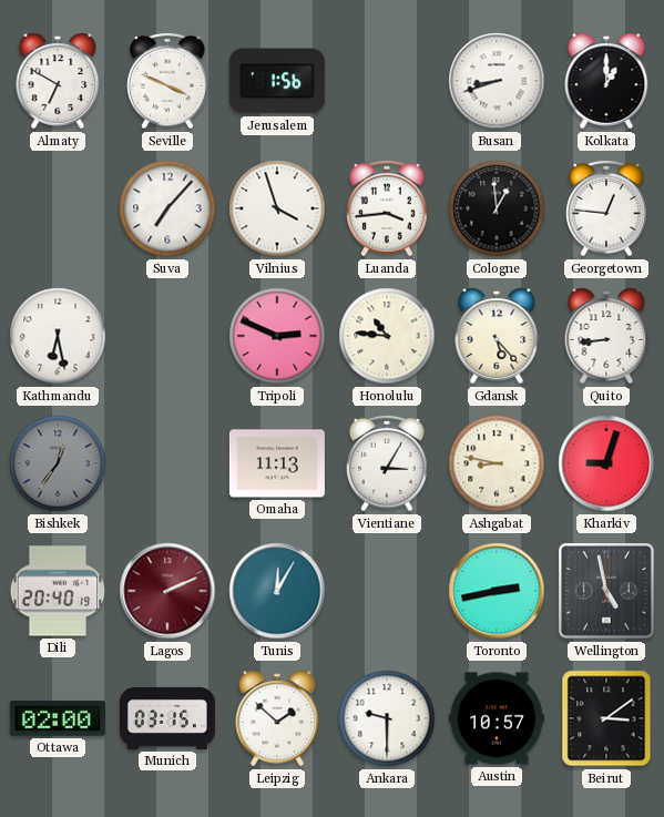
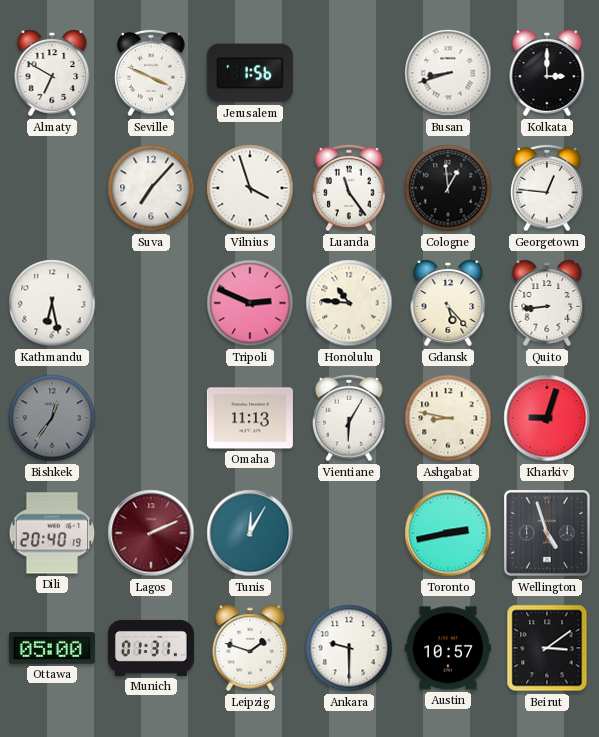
Kolkata: 1:00 -> 3:00 (547, 73)
Luanda: 3:44 -> 11:24 (349, 188)
Vientiane: 3:05 -> 6:05 (349, 418)
Wellington: 4:58 -> 4:57 (547, 533)
Ottawa: 02:00 -> 05:00 (52, 648)
Munich: 03:15 -> 01:31 (151, 648)
Leipzig: 1:52 -> 1:48 (250, 648)
